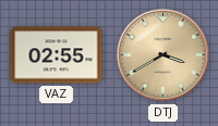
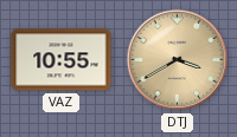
VAZ: 02:55 -> 10:55 (62, 60)
